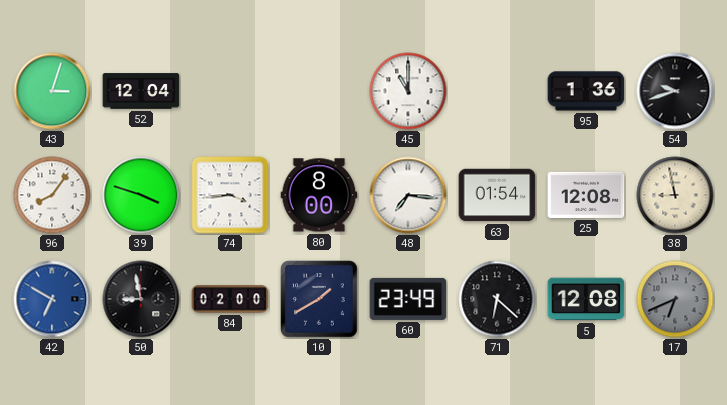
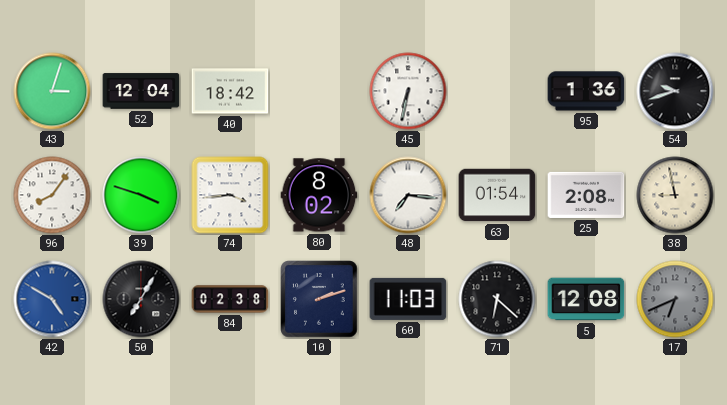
40: none -> 18:42 (230, 91)
45: 11:00 -> 6:32 (408, 91)
80: 8:00 -> 8:02 (319, 195)
25: 12:08 -> 2:08 (586, 195)
42: 6:50 -> 4:50 (52, 299)
50: 8:58 -> 7:05 (141, 299)
84: 02:00 -> 02:38 (230, 299)
10: 1:40 -> 2:12 (319, 299)
60: 23:49 -> 11:03 (408, 299)
